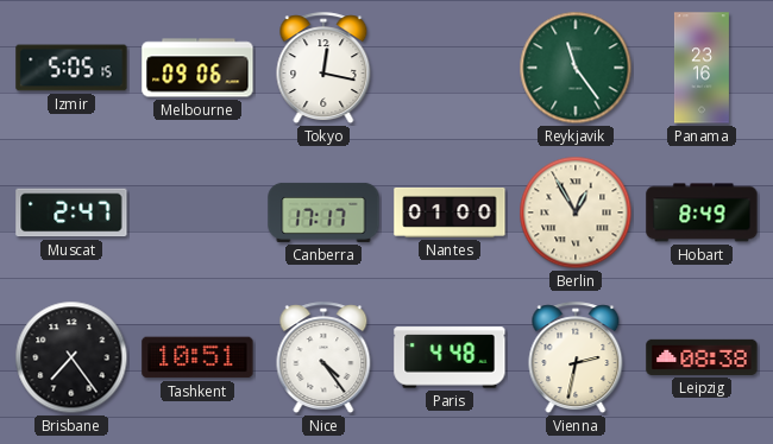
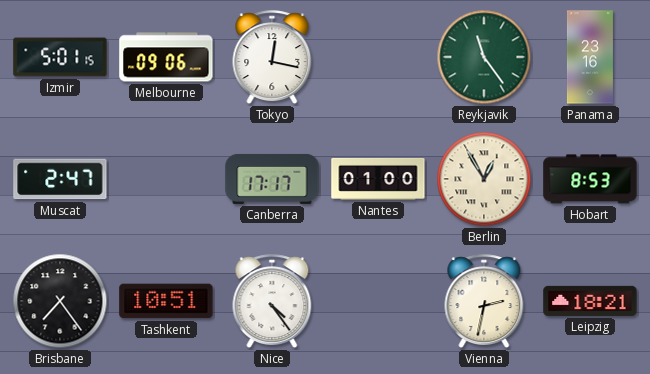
Izmir: 5:05 -> 5:01 (60, 57)
Hobart: 8:49 -> 8:53 (590, 179)
Paris: 4:48 -> none (450, 357)
Leipzig: 08:38 -> 18:21 (590, 301)
